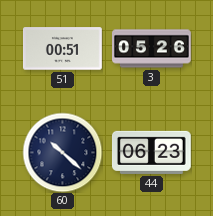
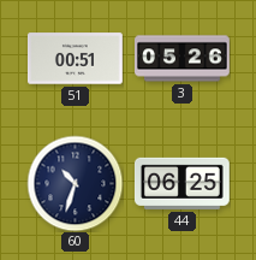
60: 10:22 -> 10:33 (75, 183)
44: 06:23 -> 06:25 (181, 183)
